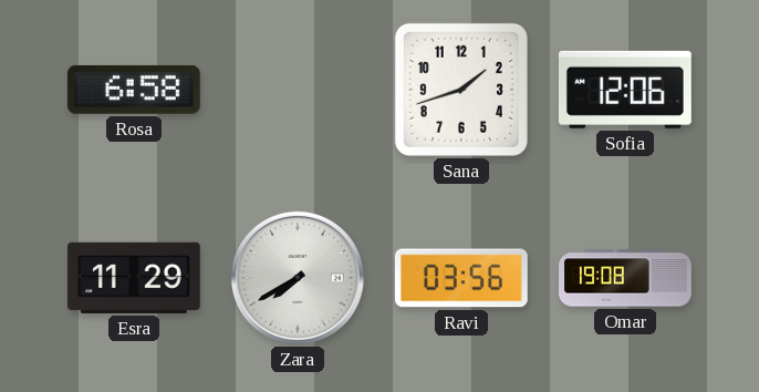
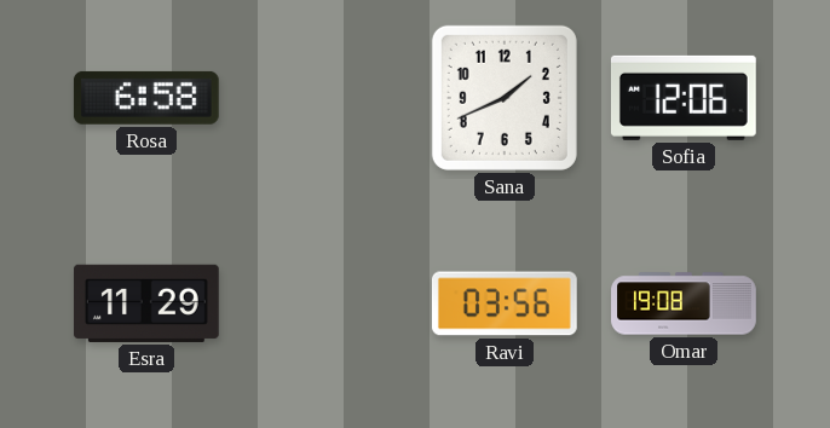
Sana: 1:42 -> 1:41 (505, 98)
Zara: 7:40 -> none (298, 278)
